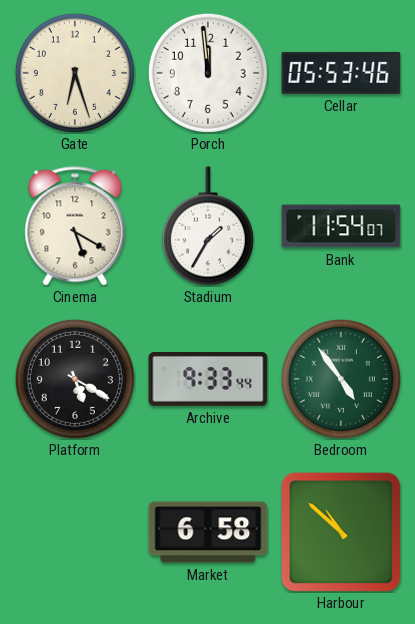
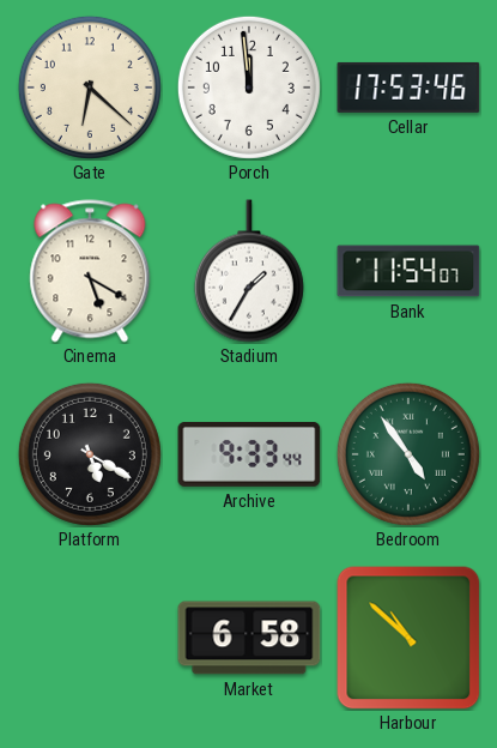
Gate: 6:27 -> 6:22 (90, 88)
Cellar: 05:53 -> 17:53 (408, 88)
